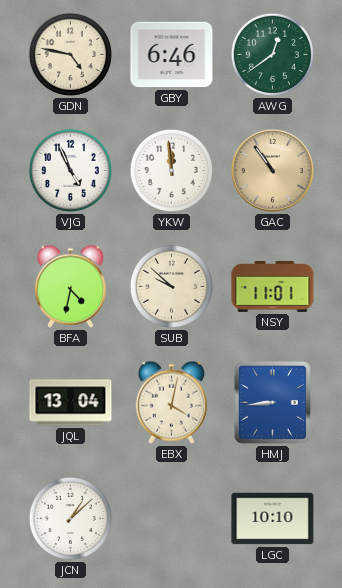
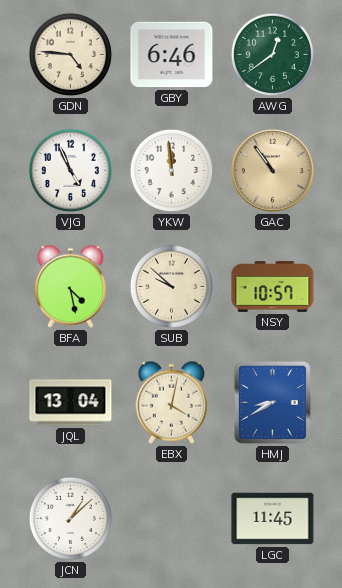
GDN: 4:47 -> 4:46 (70, 54)
BFA: 4:32 -> 4:28 (71, 286)
NSY: 11:01 -> 10:57 (273, 287)
HMJ: 8:44 -> 8:40 (272, 402)
LGC: 10:10 -> 11:45 (273, 519)
